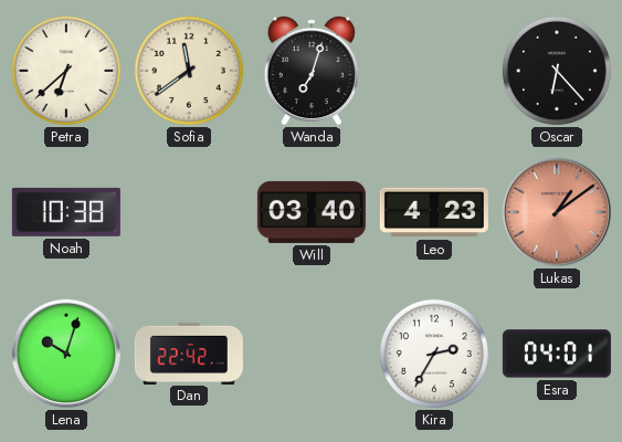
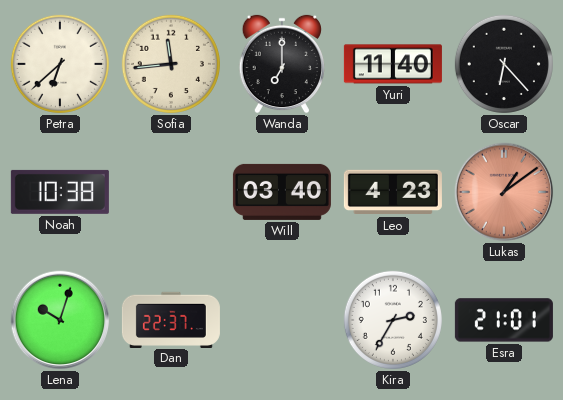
Sofia: 11:39 -> 11:44 (171, 64)
Wanda: 7:03 -> 7:00 (281, 64)
Yuri: none -> 11:40 (393, 64)
Dan: 22:42 -> 22:37 (171, 319)
Esra: 04:01 -> 21:01 (504, 320)
